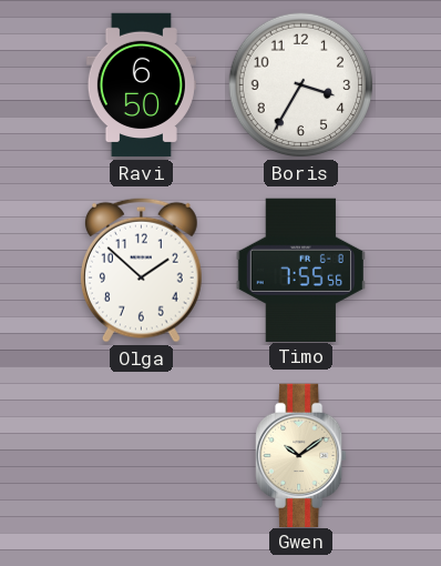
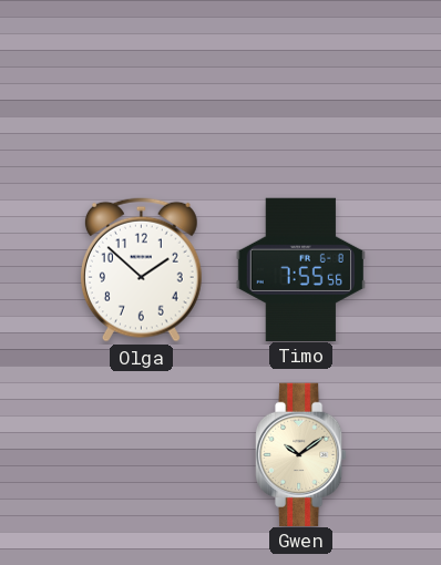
Ravi: 6:50 -> none (141, 85)
Boris: 3:35 -> none (301, 85)
